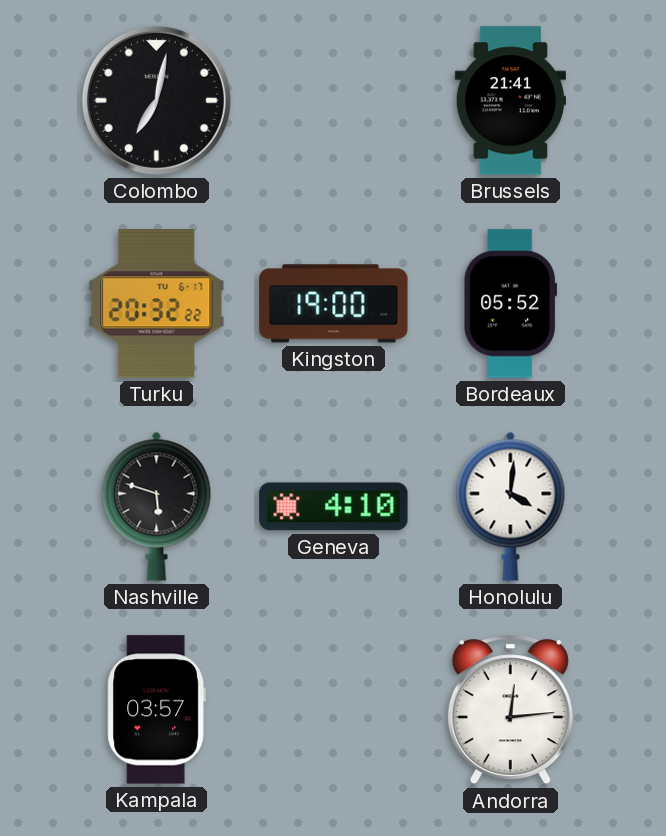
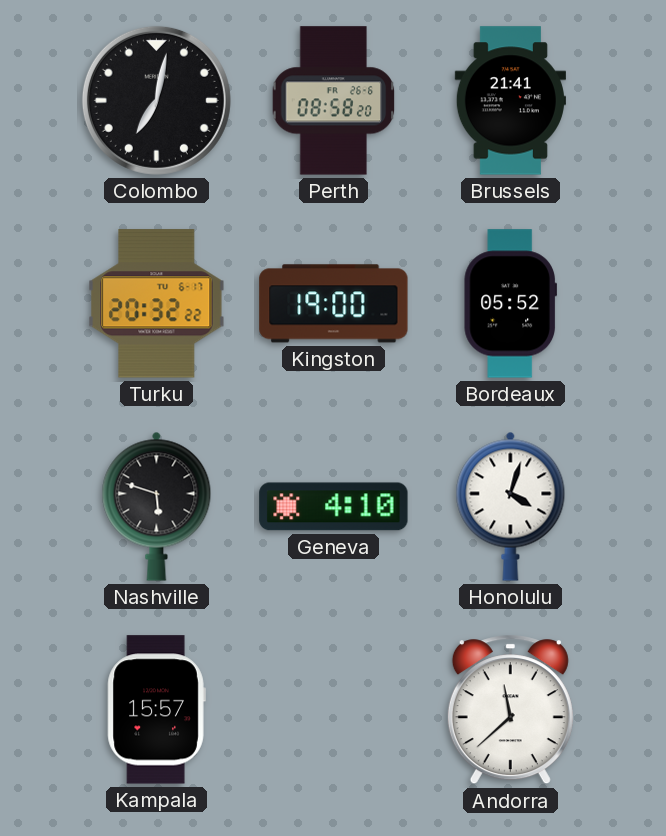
Perth: none -> 08:58 (334, 101)
Honolulu: 4:01 -> 4:03 (511, 506)
Kampala: 03:57 -> 15:57 (156, 710)
Andorra: 12:14 -> 11:38 (510, 710)
